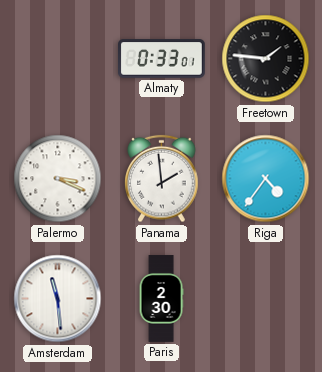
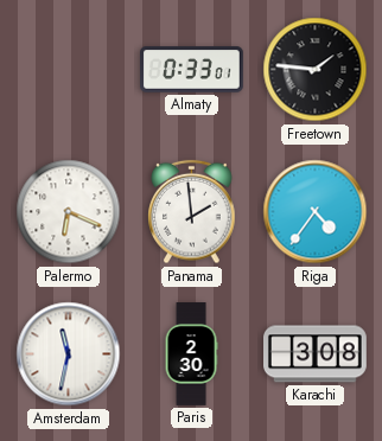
Palermo: 3:19 -> 6:19 (69, 212)
Amsterdam: 11:29 -> 11:32 (69, 354)
Karachi: none -> 3:08 (316, 354)
